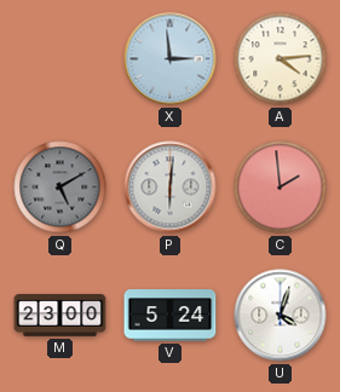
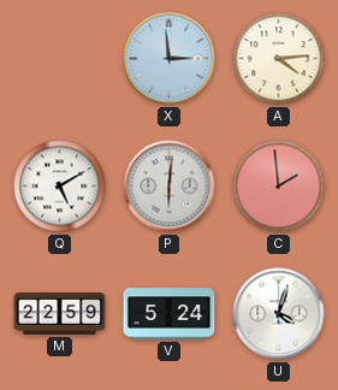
Q dial: grey -> white (60, 187)
M: 23:00 -> 22:59 (60, 314)
